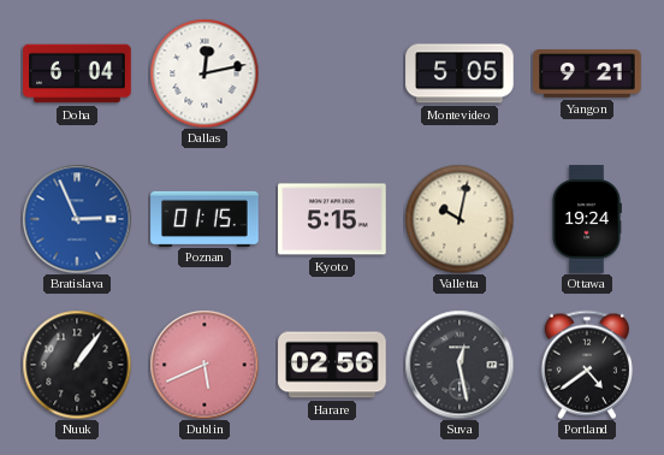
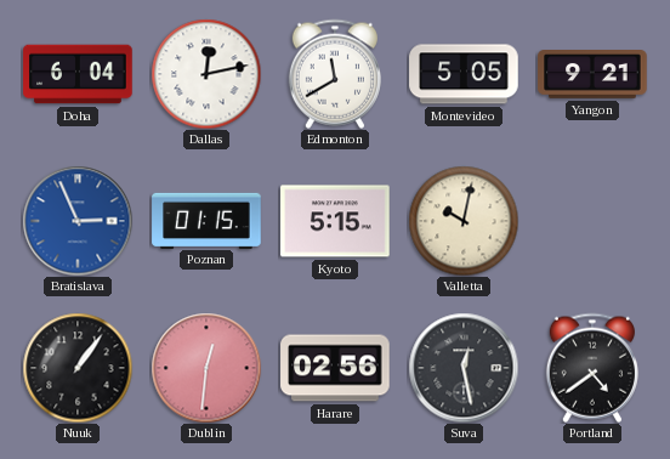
Edmonton: none -> 11:40 (335, 74)
Ottawa: 19:24 -> none (587, 219)
Dublin: 5:41 -> 12:31 (206, 368)
